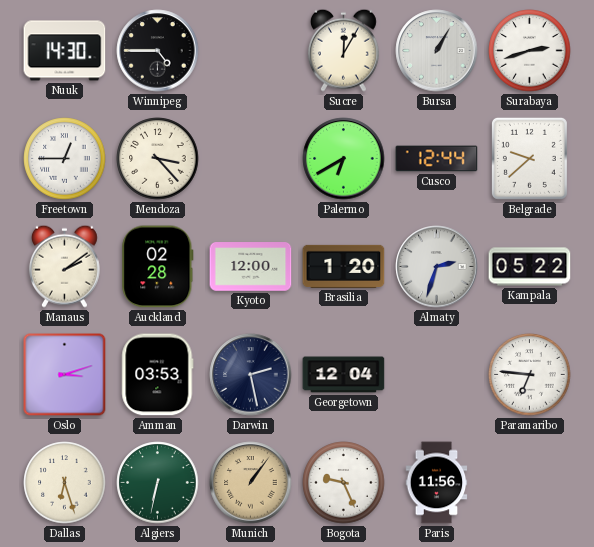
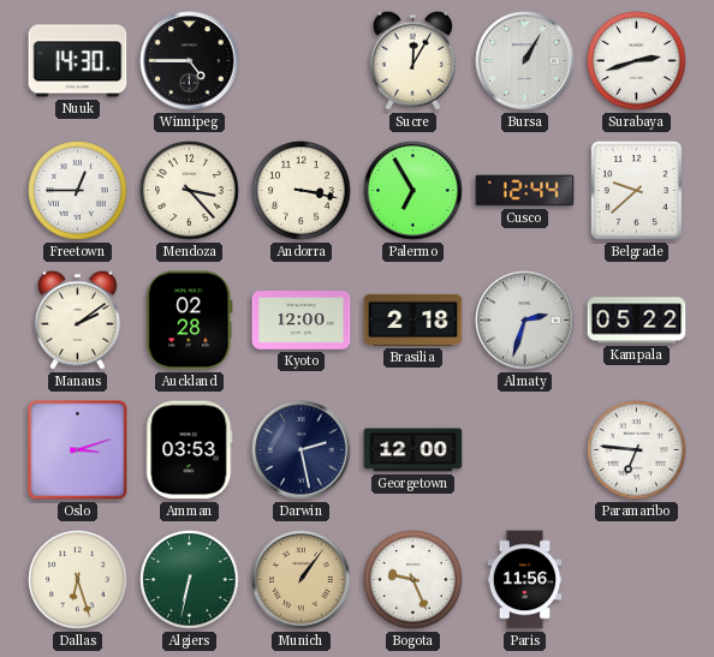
Andorra: none -> 3:17 (302, 191)
Palermo: 6:40 -> 6:55 (413, 191)
Brasilia: 1:20 -> 2:18 (413, 319)
Georgetown: 12:04 -> 12:00 (413, 450)
